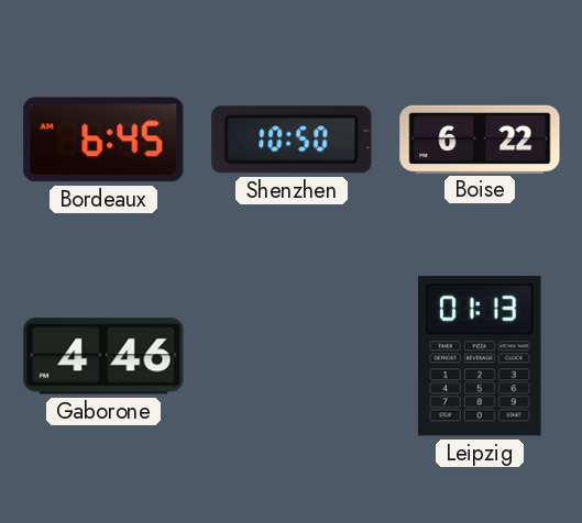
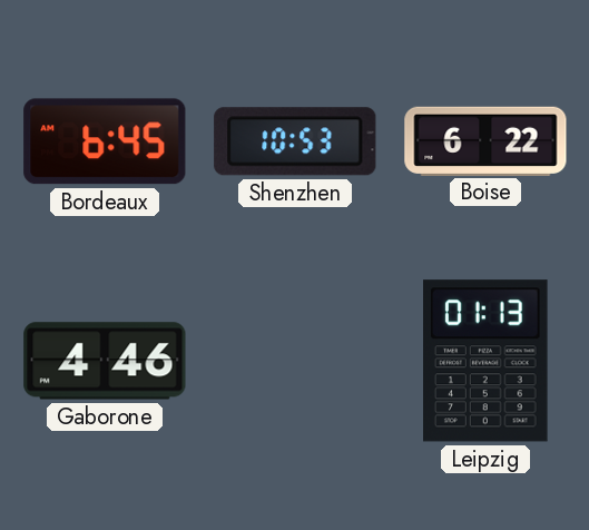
Shenzhen: 10:50 -> 10:53 (295, 141)
